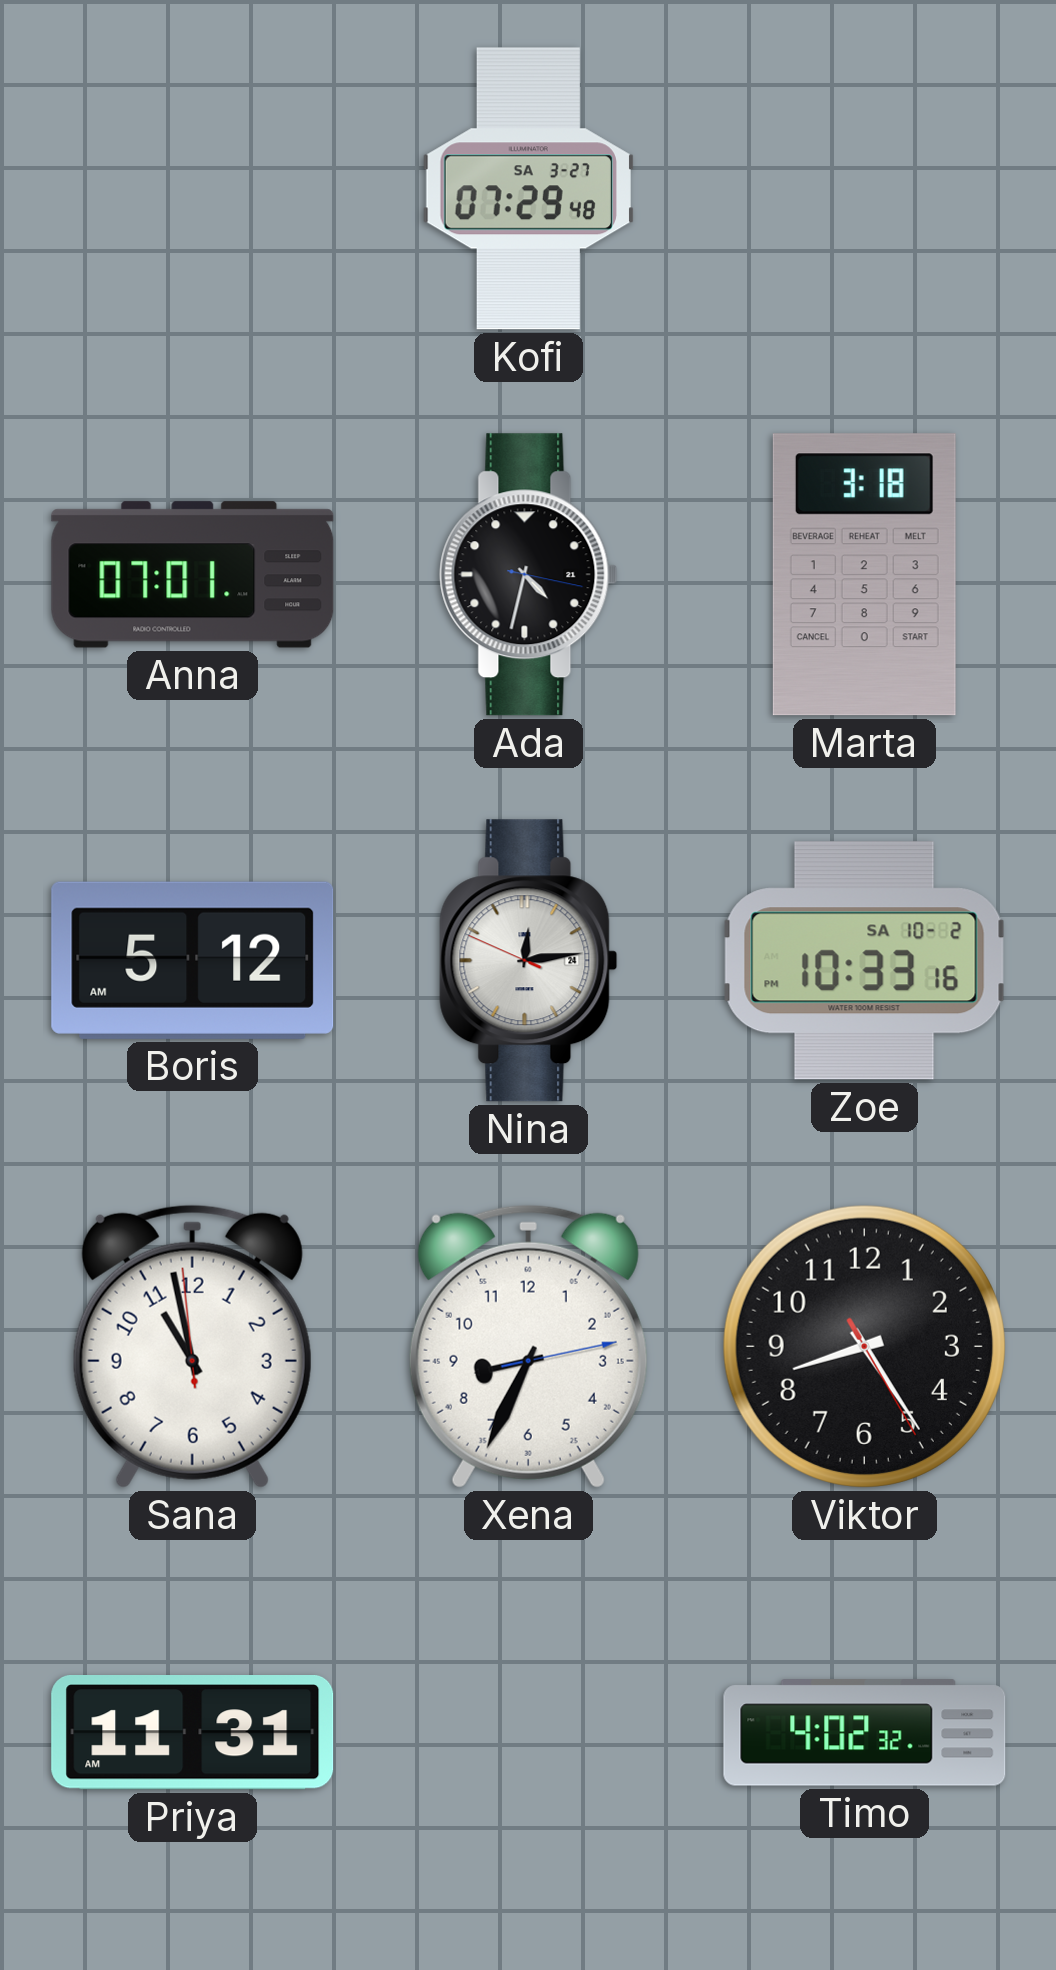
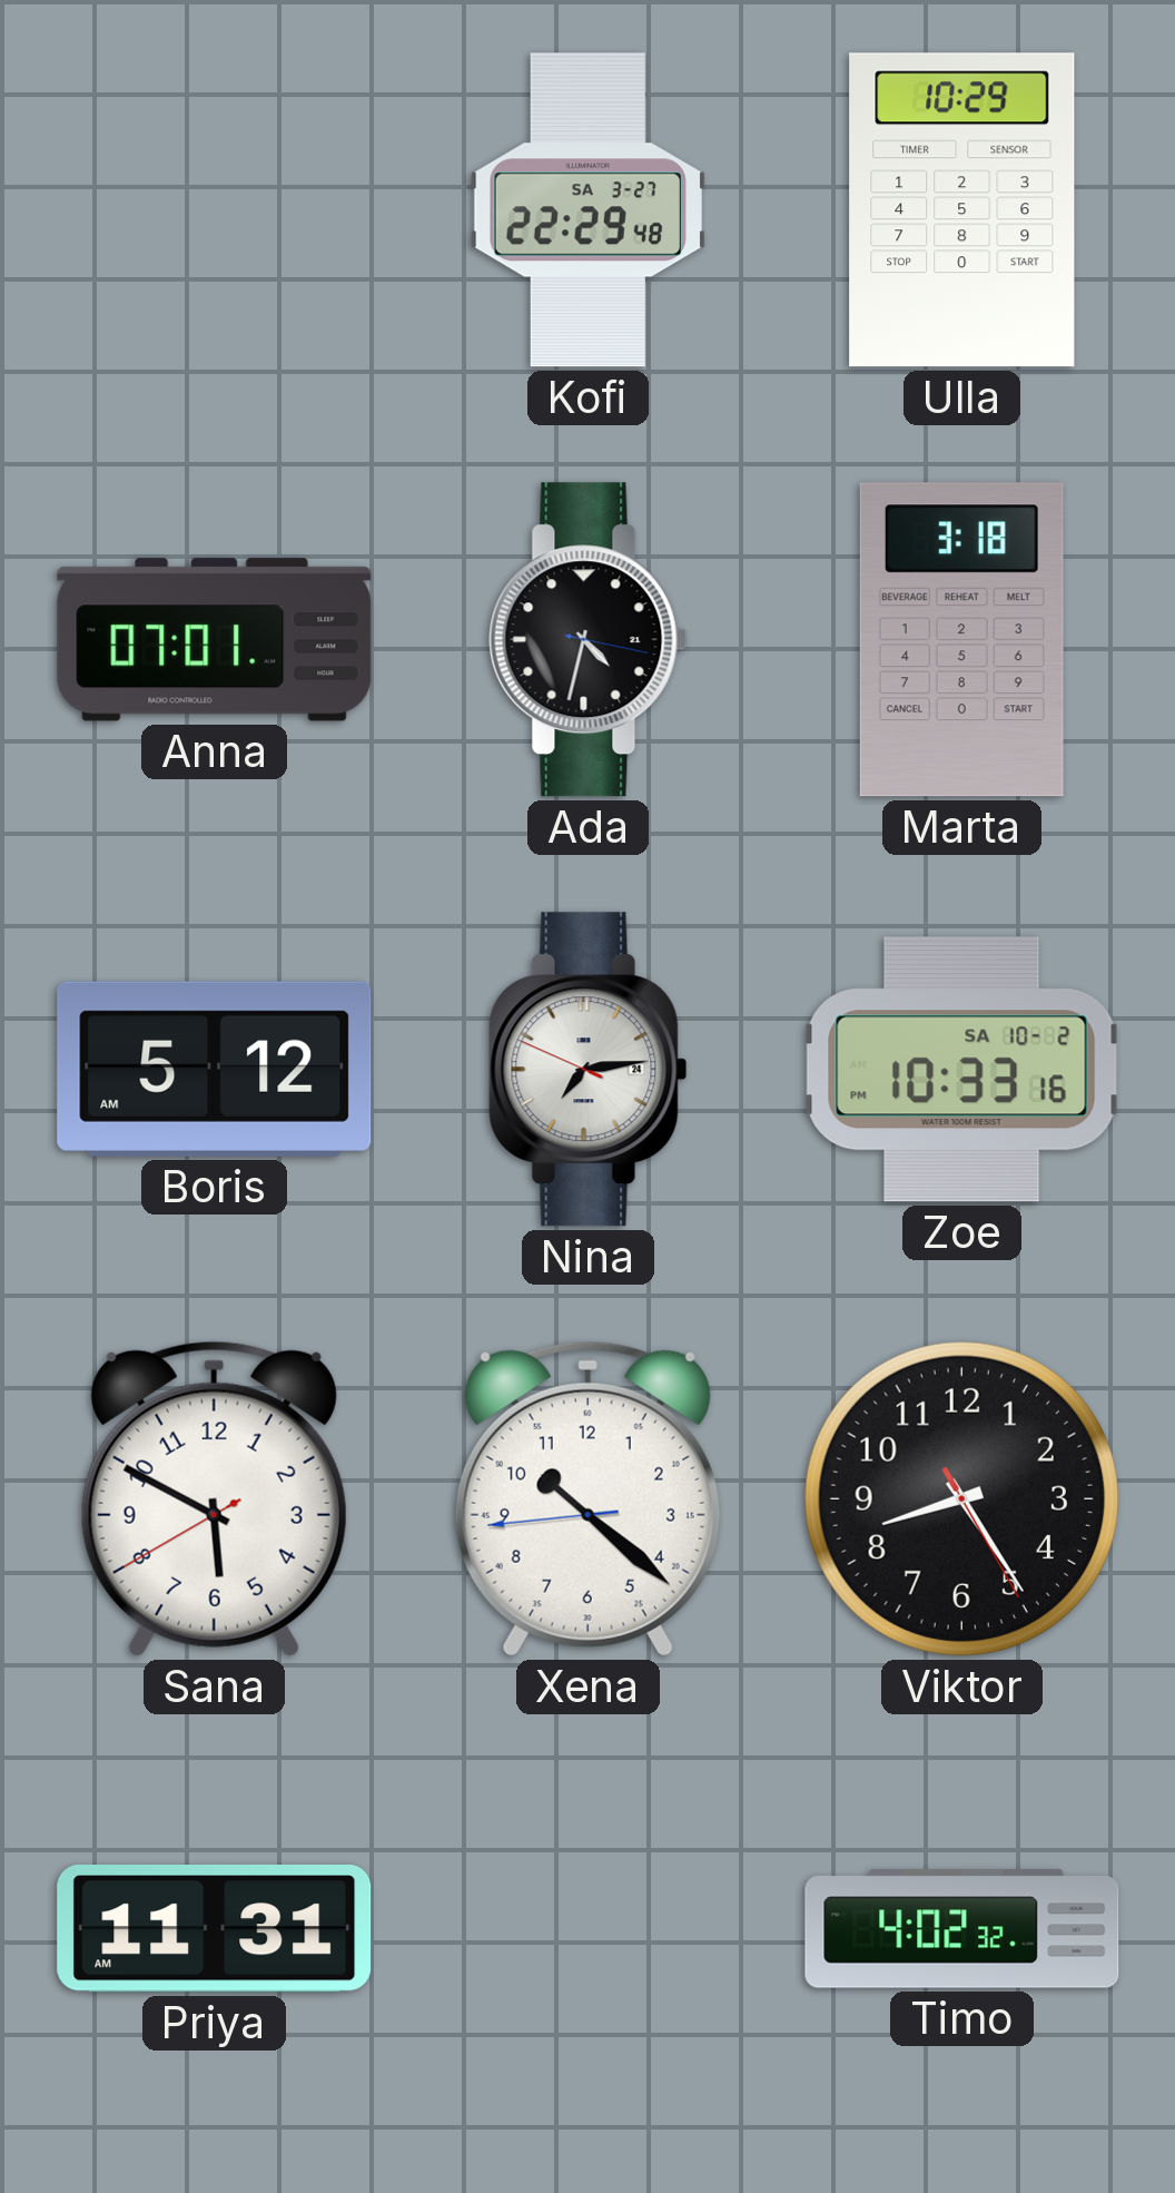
Kofi: 07:29 -> 22:29 (587, 210)
Ulla: none -> 10:29 (962, 210)
Nina: 12:13 -> 7:13 (589, 1070)
Sana: 10:57 -> 5:49 (214, 1498)
Xena: 8:34 -> 10:21 (587, 1498)
